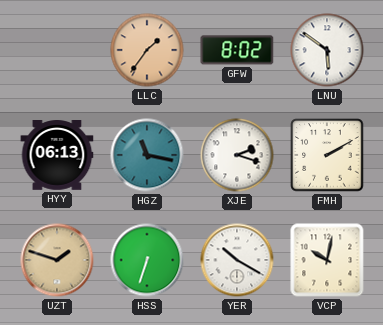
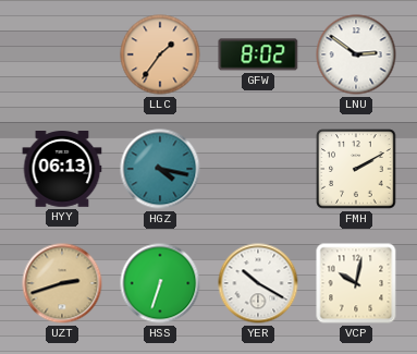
LNU: 5:51 -> 2:51 (356, 54)
HGZ: 11:17 -> 4:17 (160, 169)
XJE: 2:18 -> none (237, 155)
UZT: 1:48 -> 2:42 (62, 283)
